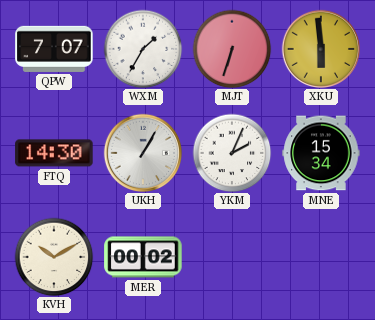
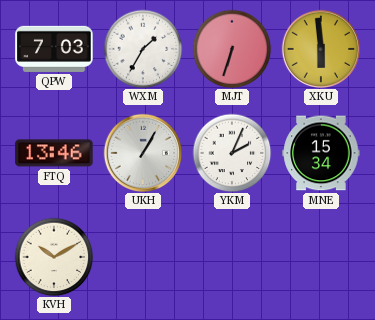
QPW: 7:07 -> 7:03 (54, 49)
FTQ: 14:30 -> 13:46 (54, 153)
MER: 00:02 -> none (143, 257)
